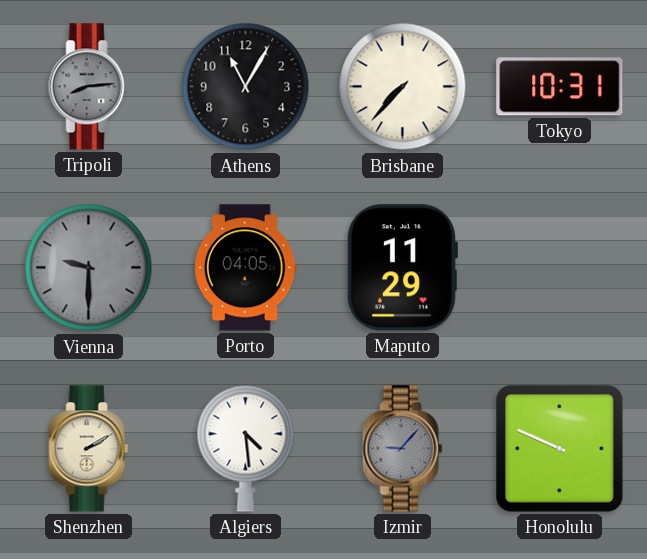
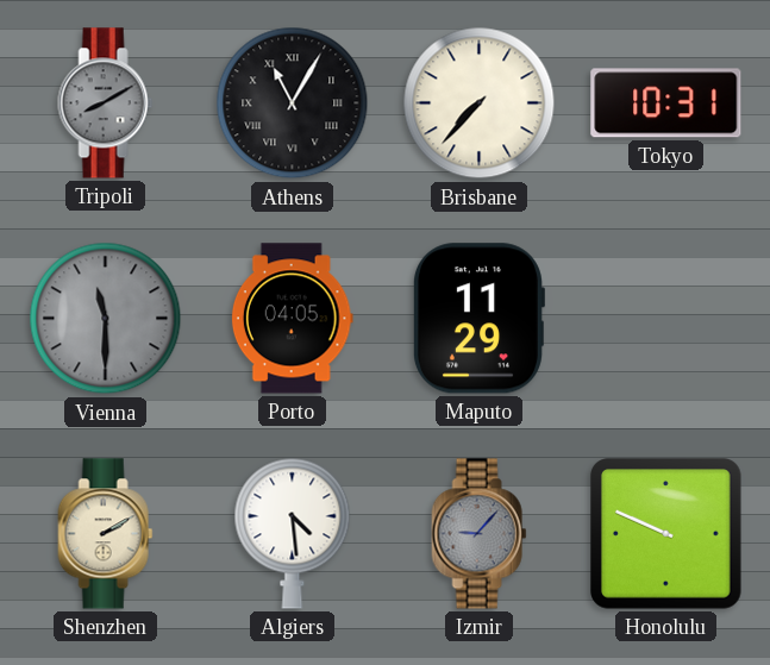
Tripoli: 8:14 -> 8:10 (106, 103)
Athens numerals: Arabic -> Roman (293, 103)
Vienna: 9:30 -> 11:30 (106, 319)
